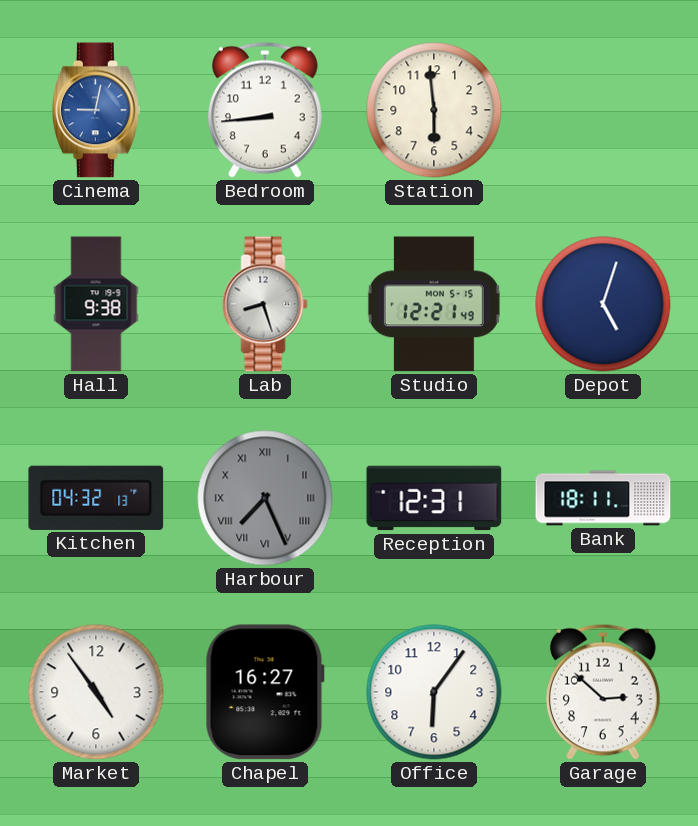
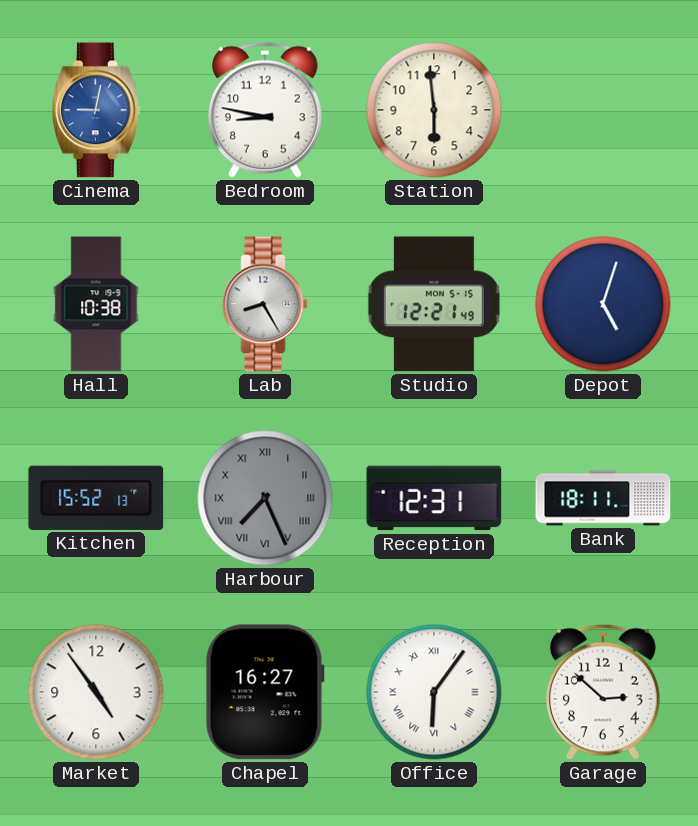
Bedroom: 8:44 -> 8:47 (266, 110)
Hall: 9:38 -> 10:38 (96, 304)
Lab: 8:27 -> 8:25 (265, 304)
Kitchen: 04:32 -> 15:52 (96, 498)
Office numerals: Arabic -> Roman (434, 692)
